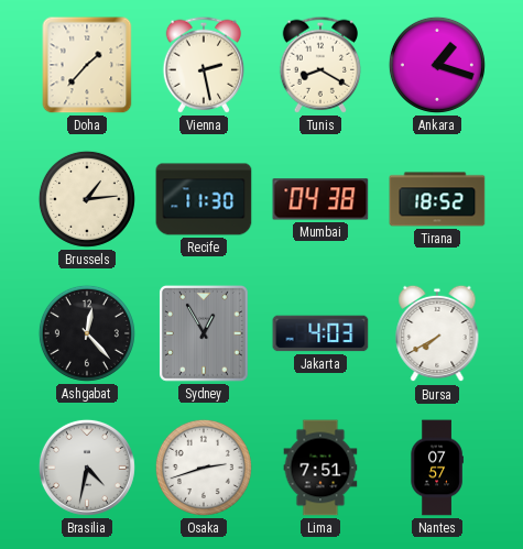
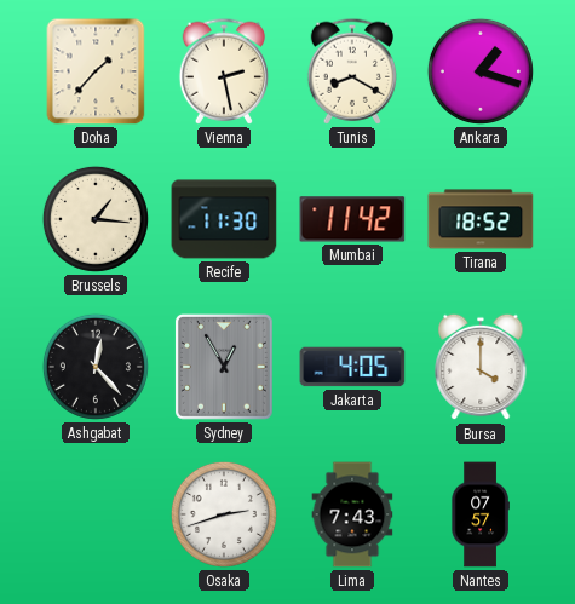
Brussels: 1:14 -> 1:16 (96, 219)
Mumbai: 04:38 -> 11:42 (352, 219)
Jakarta: 4:03 -> 4:05 (352, 367)
Bursa: 7:40 -> 4:00 (481, 367)
Brasilia: 4:32 -> none (87, 468)
Lima: 7:51 -> 7:43 (352, 514)
